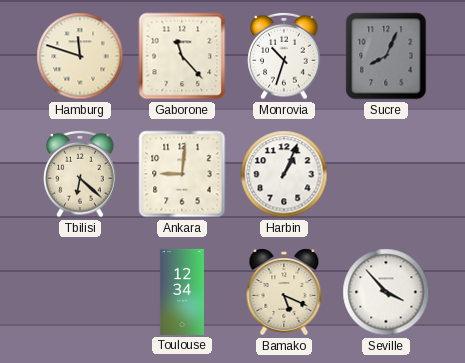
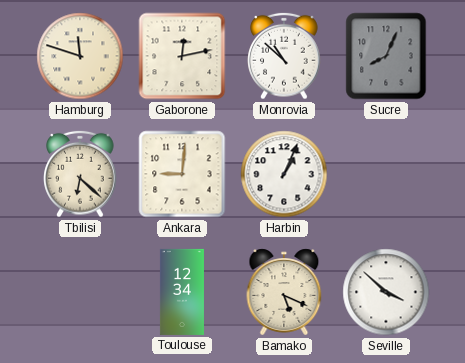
Gaborone: 11:23 -> 12:13 (182, 56)
Monrovia: 10:33 -> 10:52 (284, 56)
Seville: 3:53 -> 3:52 (386, 292)
